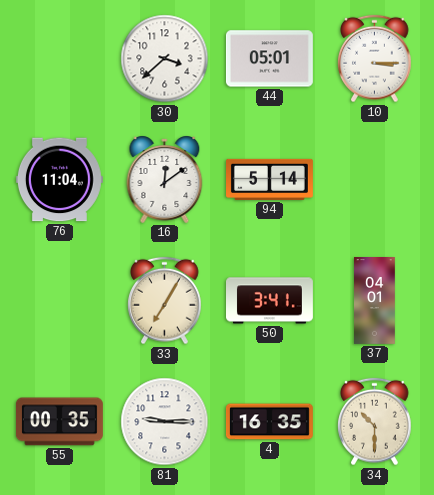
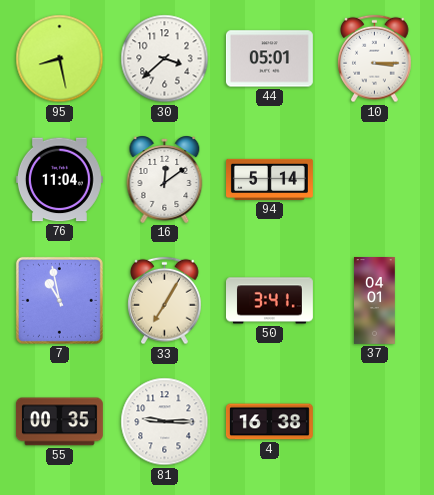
95: none -> 8:28 (60, 59)
7: none -> 10:58 (59, 300)
4: 16:35 -> 16:38 (269, 422)
34: 10:30 -> none (375, 422)
